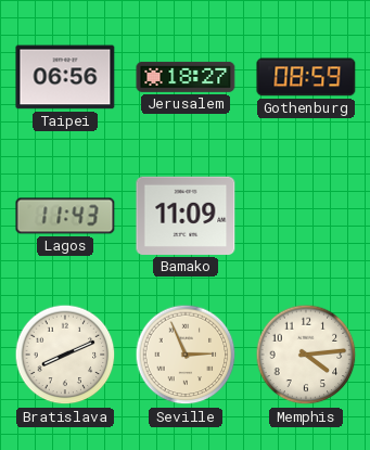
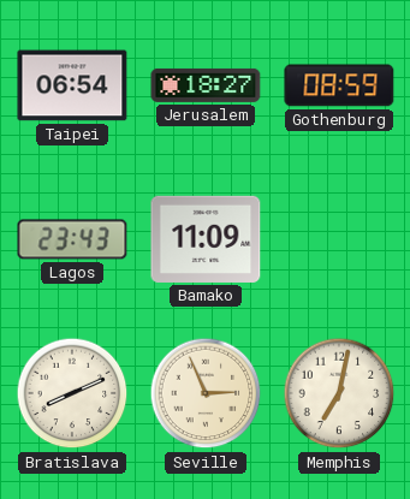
Taipei: 06:56 -> 06:54 (72, 85)
Lagos: 11:43 -> 23:43 (72, 239)
Memphis: 4:14 -> 7:02 (339, 393)
